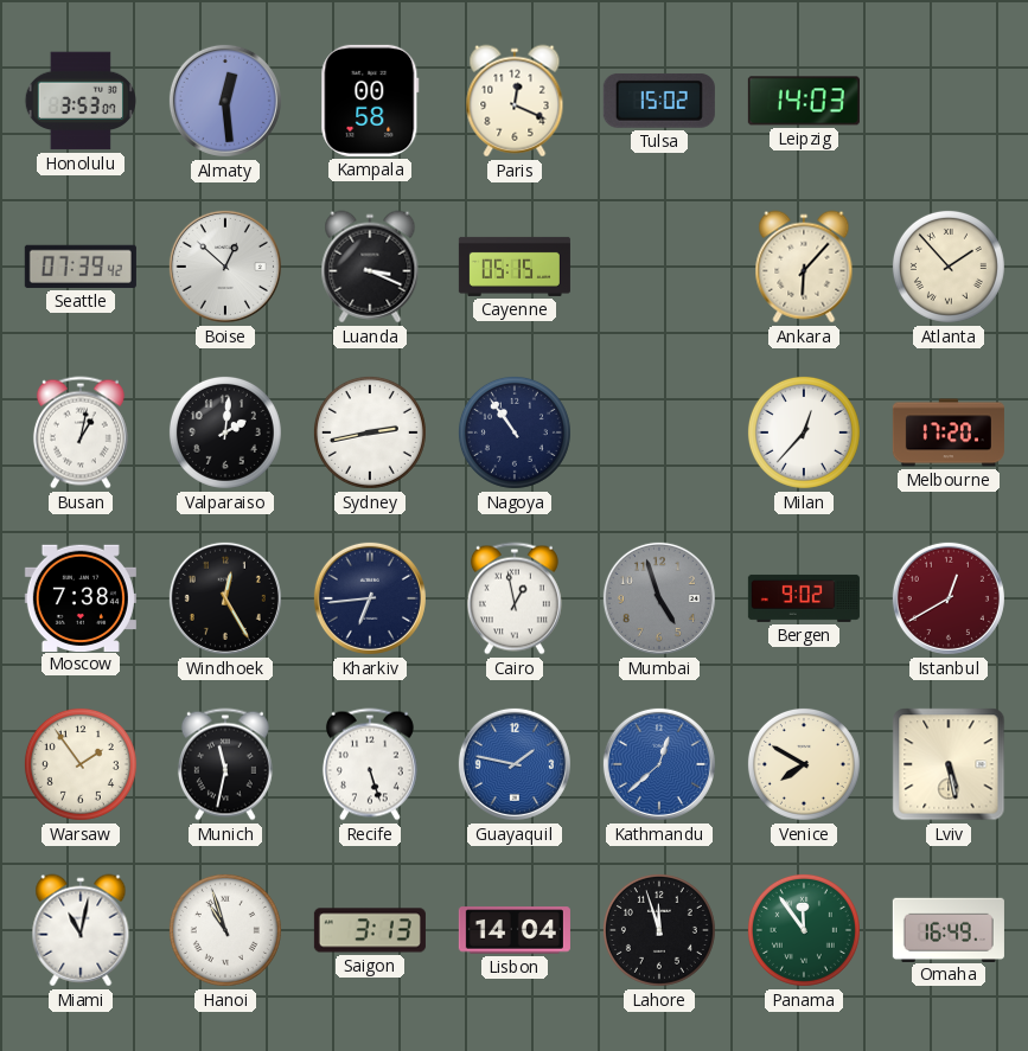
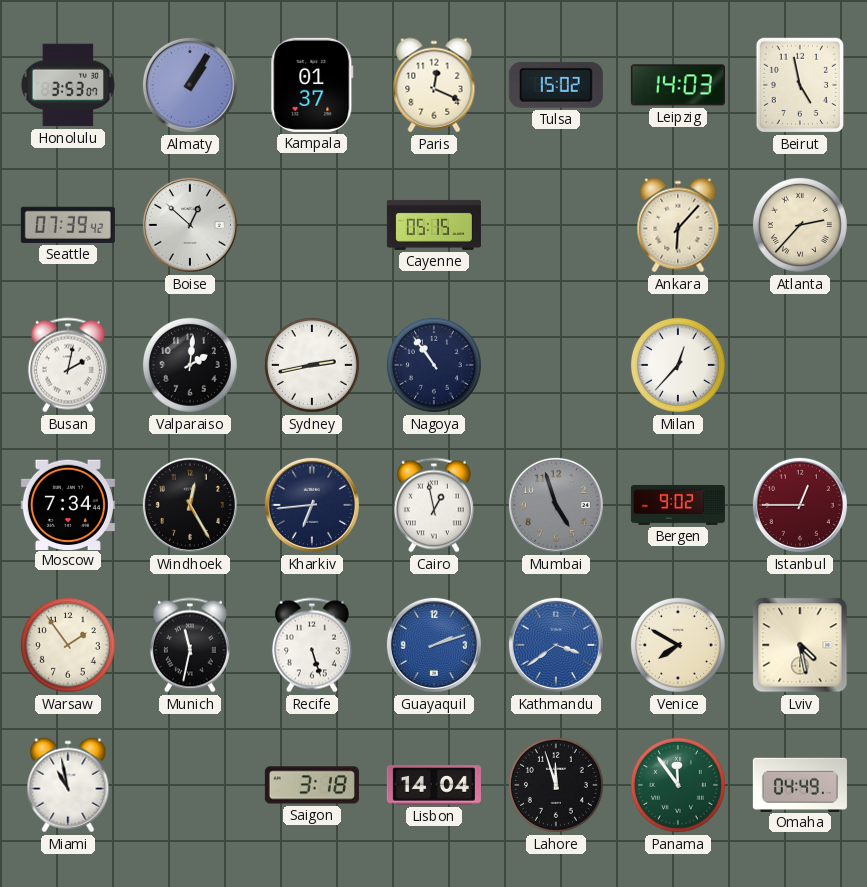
Almaty: 12:29 -> 1:05 (190, 85)
Kampala: 00:58 -> 01:37 (312, 85)
Beirut: none -> 4:58 (800, 85)
Luanda: 3:19 -> none (370, 267)
Atlanta: 1:53 -> 2:37 (800, 225)
Busan: 1:02 -> 2:02 (68, 365)
Melbourne: 17:20 -> none (949, 432)
Moscow: 7:38 -> 7:34 (68, 504)
Istanbul: 12:40 -> 12:45 (800, 505)
Guayaquil: 1:47 -> 2:12 (434, 645)
Kathmandu: 12:38 -> 3:39 (556, 645)
Lviv: 5:28 -> 4:28 (800, 645)
Miami: 11:02 -> 10:58 (68, 785)
Hanoi: 10:57 -> none (225, 930)
Saigon: 3:13 -> 3:18 (312, 785)
Omaha: 16:49 -> 04:49 (800, 784)
